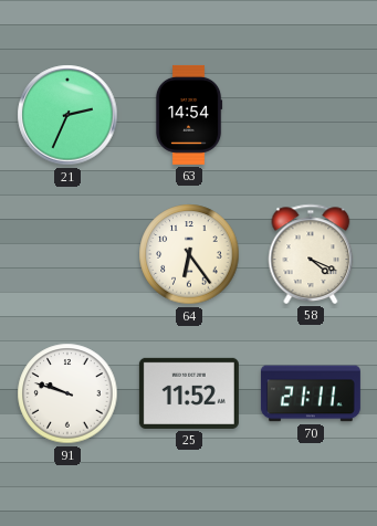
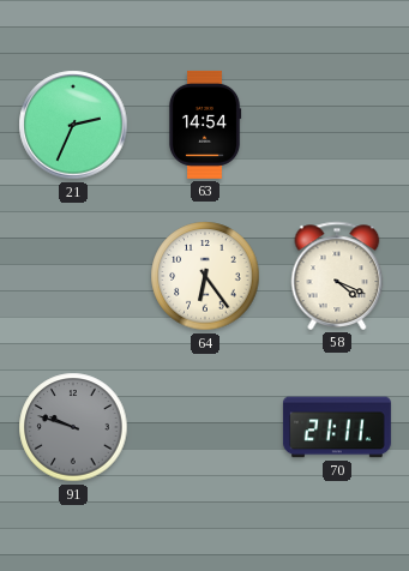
91 dial: white -> grey (73, 427)
25: 11:52 -> none (189, 393)
